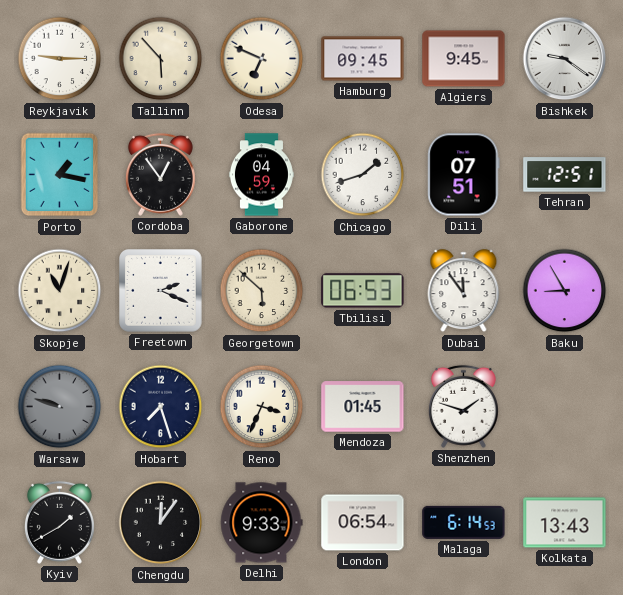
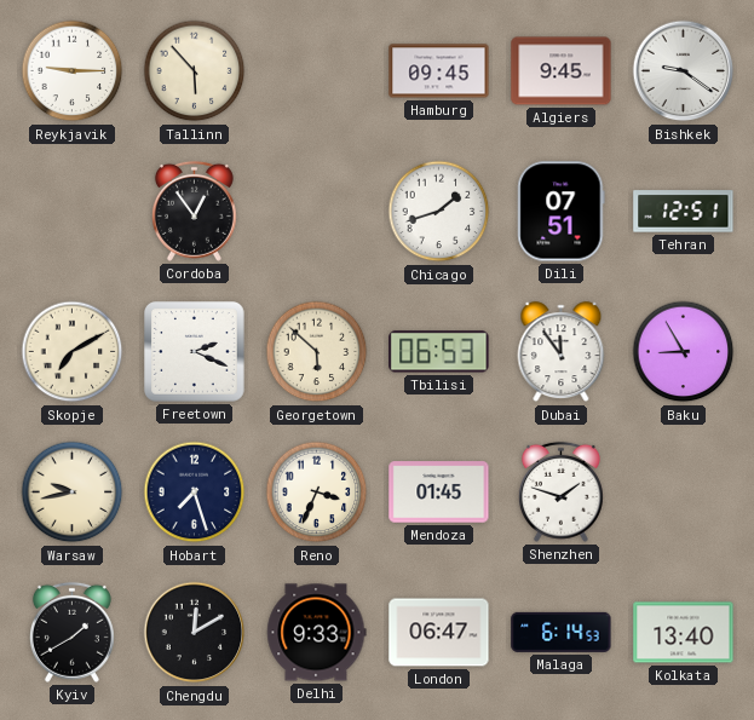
Odesa: 6:49 -> none (262, 59)
Porto: 1:17 -> none (60, 175)
Gaborone: 04:59 -> none (261, 175)
Skopje: 11:03 -> 7:10 (73, 352)
Warsaw: 9:48 -> 9:43 (73, 493)
Warsaw dial: grey -> cream (73, 493)
Chengdu: 12:06 -> 12:10 (195, 633)
London: 06:54 -> 06:47 (439, 633)
Kolkata: 13:43 -> 13:40 (684, 633)
